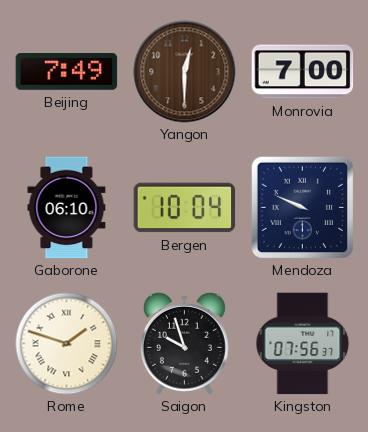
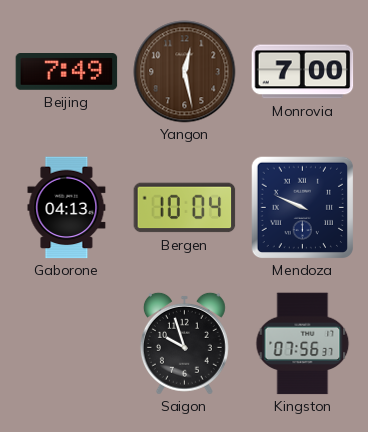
Yangon: 12:30 -> 12:28 (185, 72)
Gaborone: 06:10 -> 04:13 (67, 208)
Rome: 1:48 -> none (67, 344)
